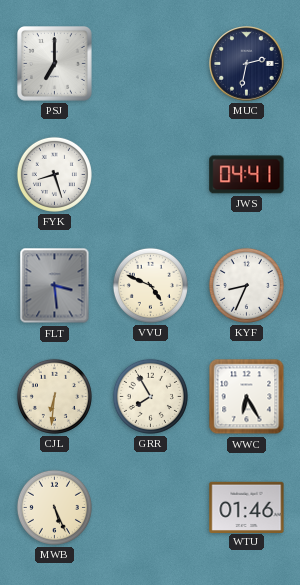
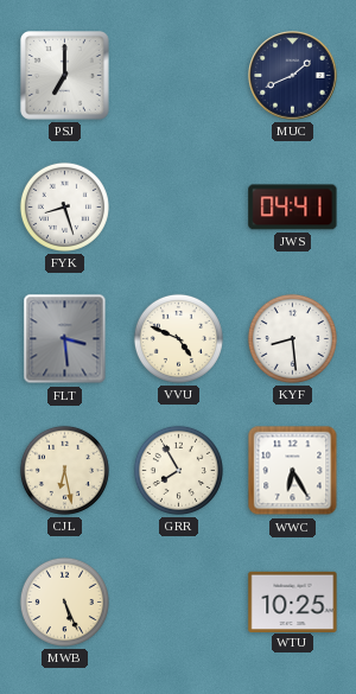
MUC: 2:32 -> 1:41 (293, 76)
KYF: 8:34 -> 8:29 (292, 338)
CJL: 6:31 -> 6:28 (64, 470)
WTU: 01:46 -> 10:25 (293, 601)
